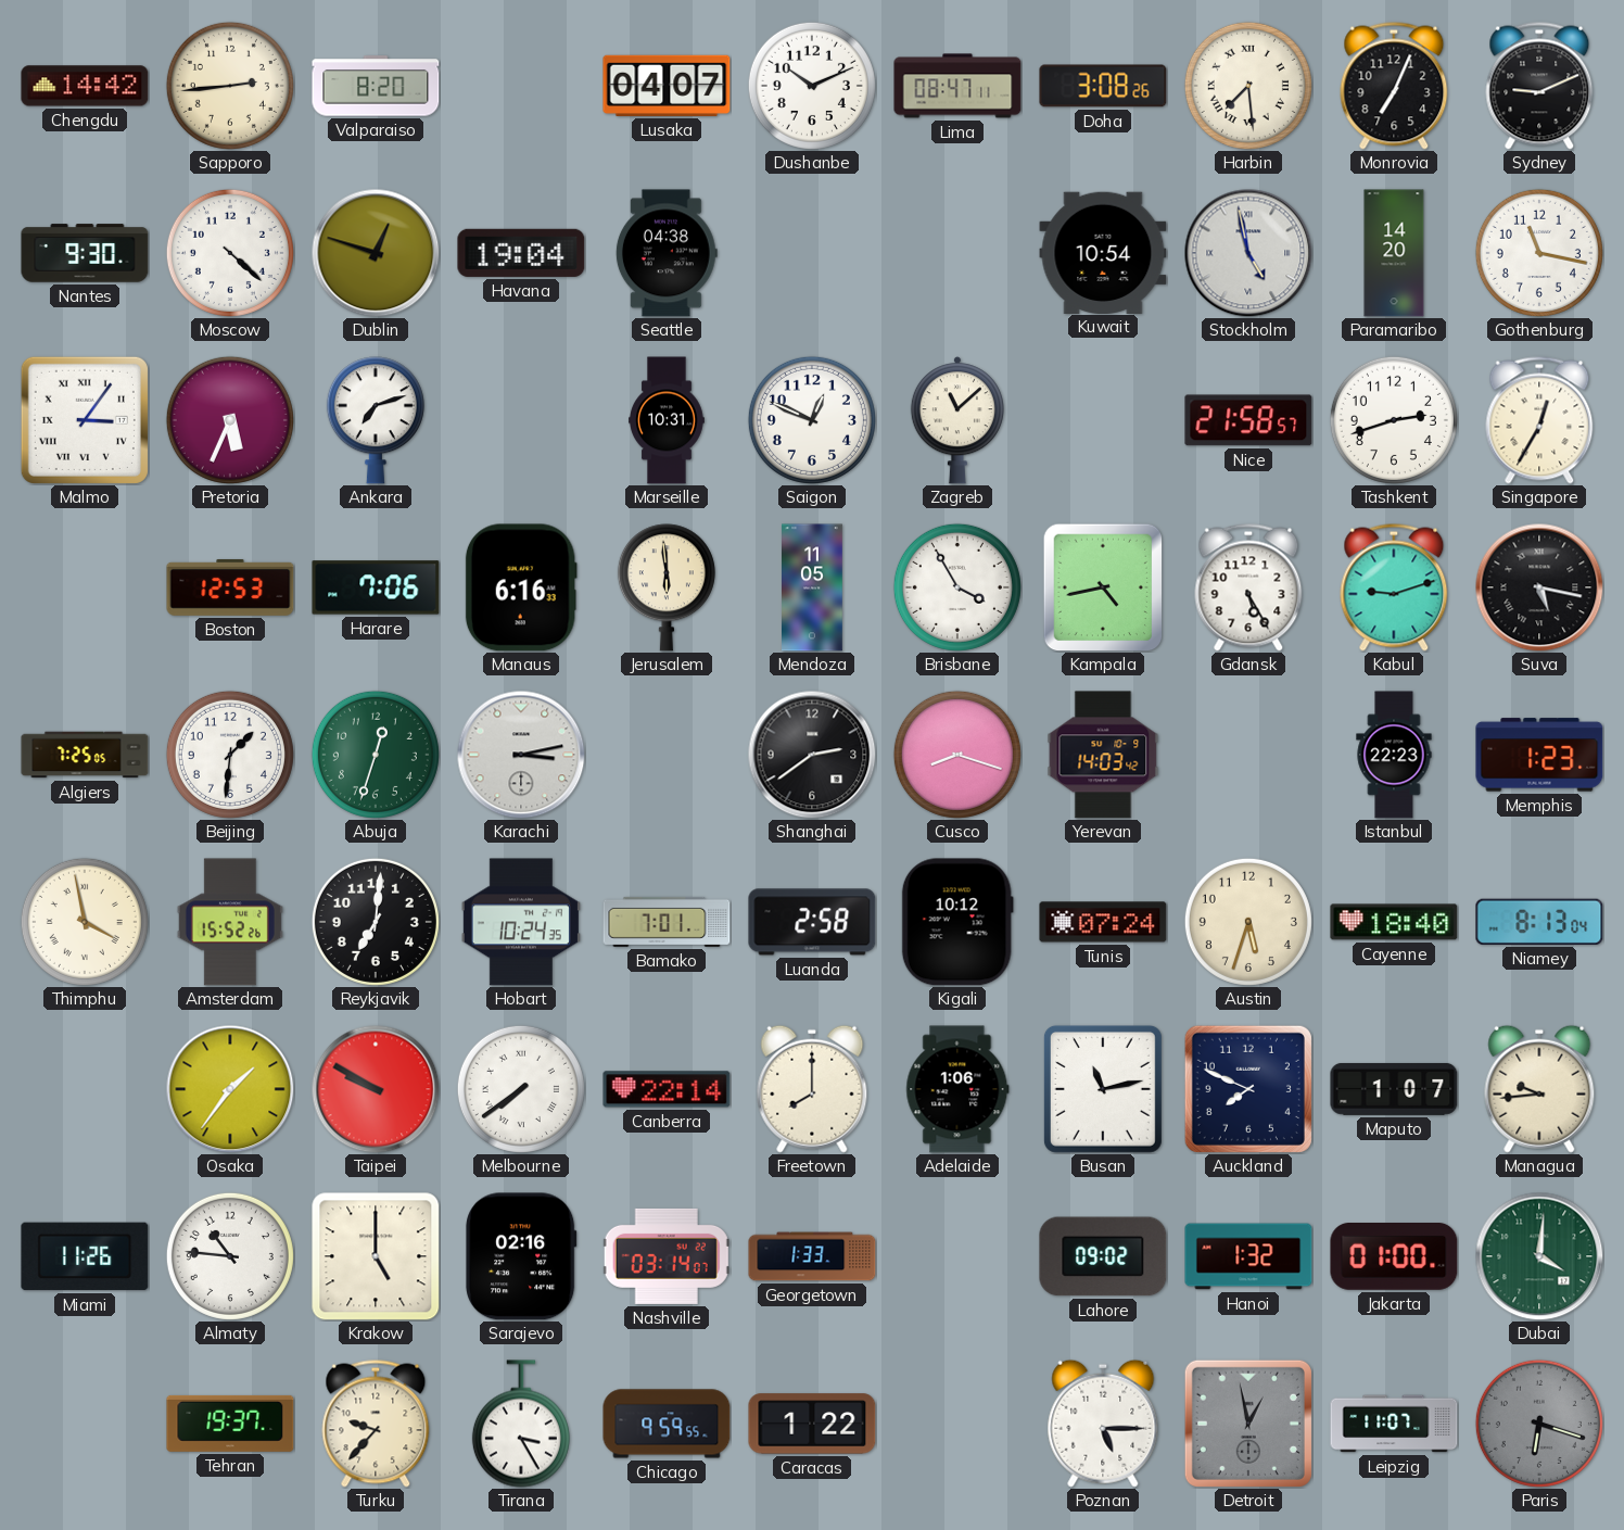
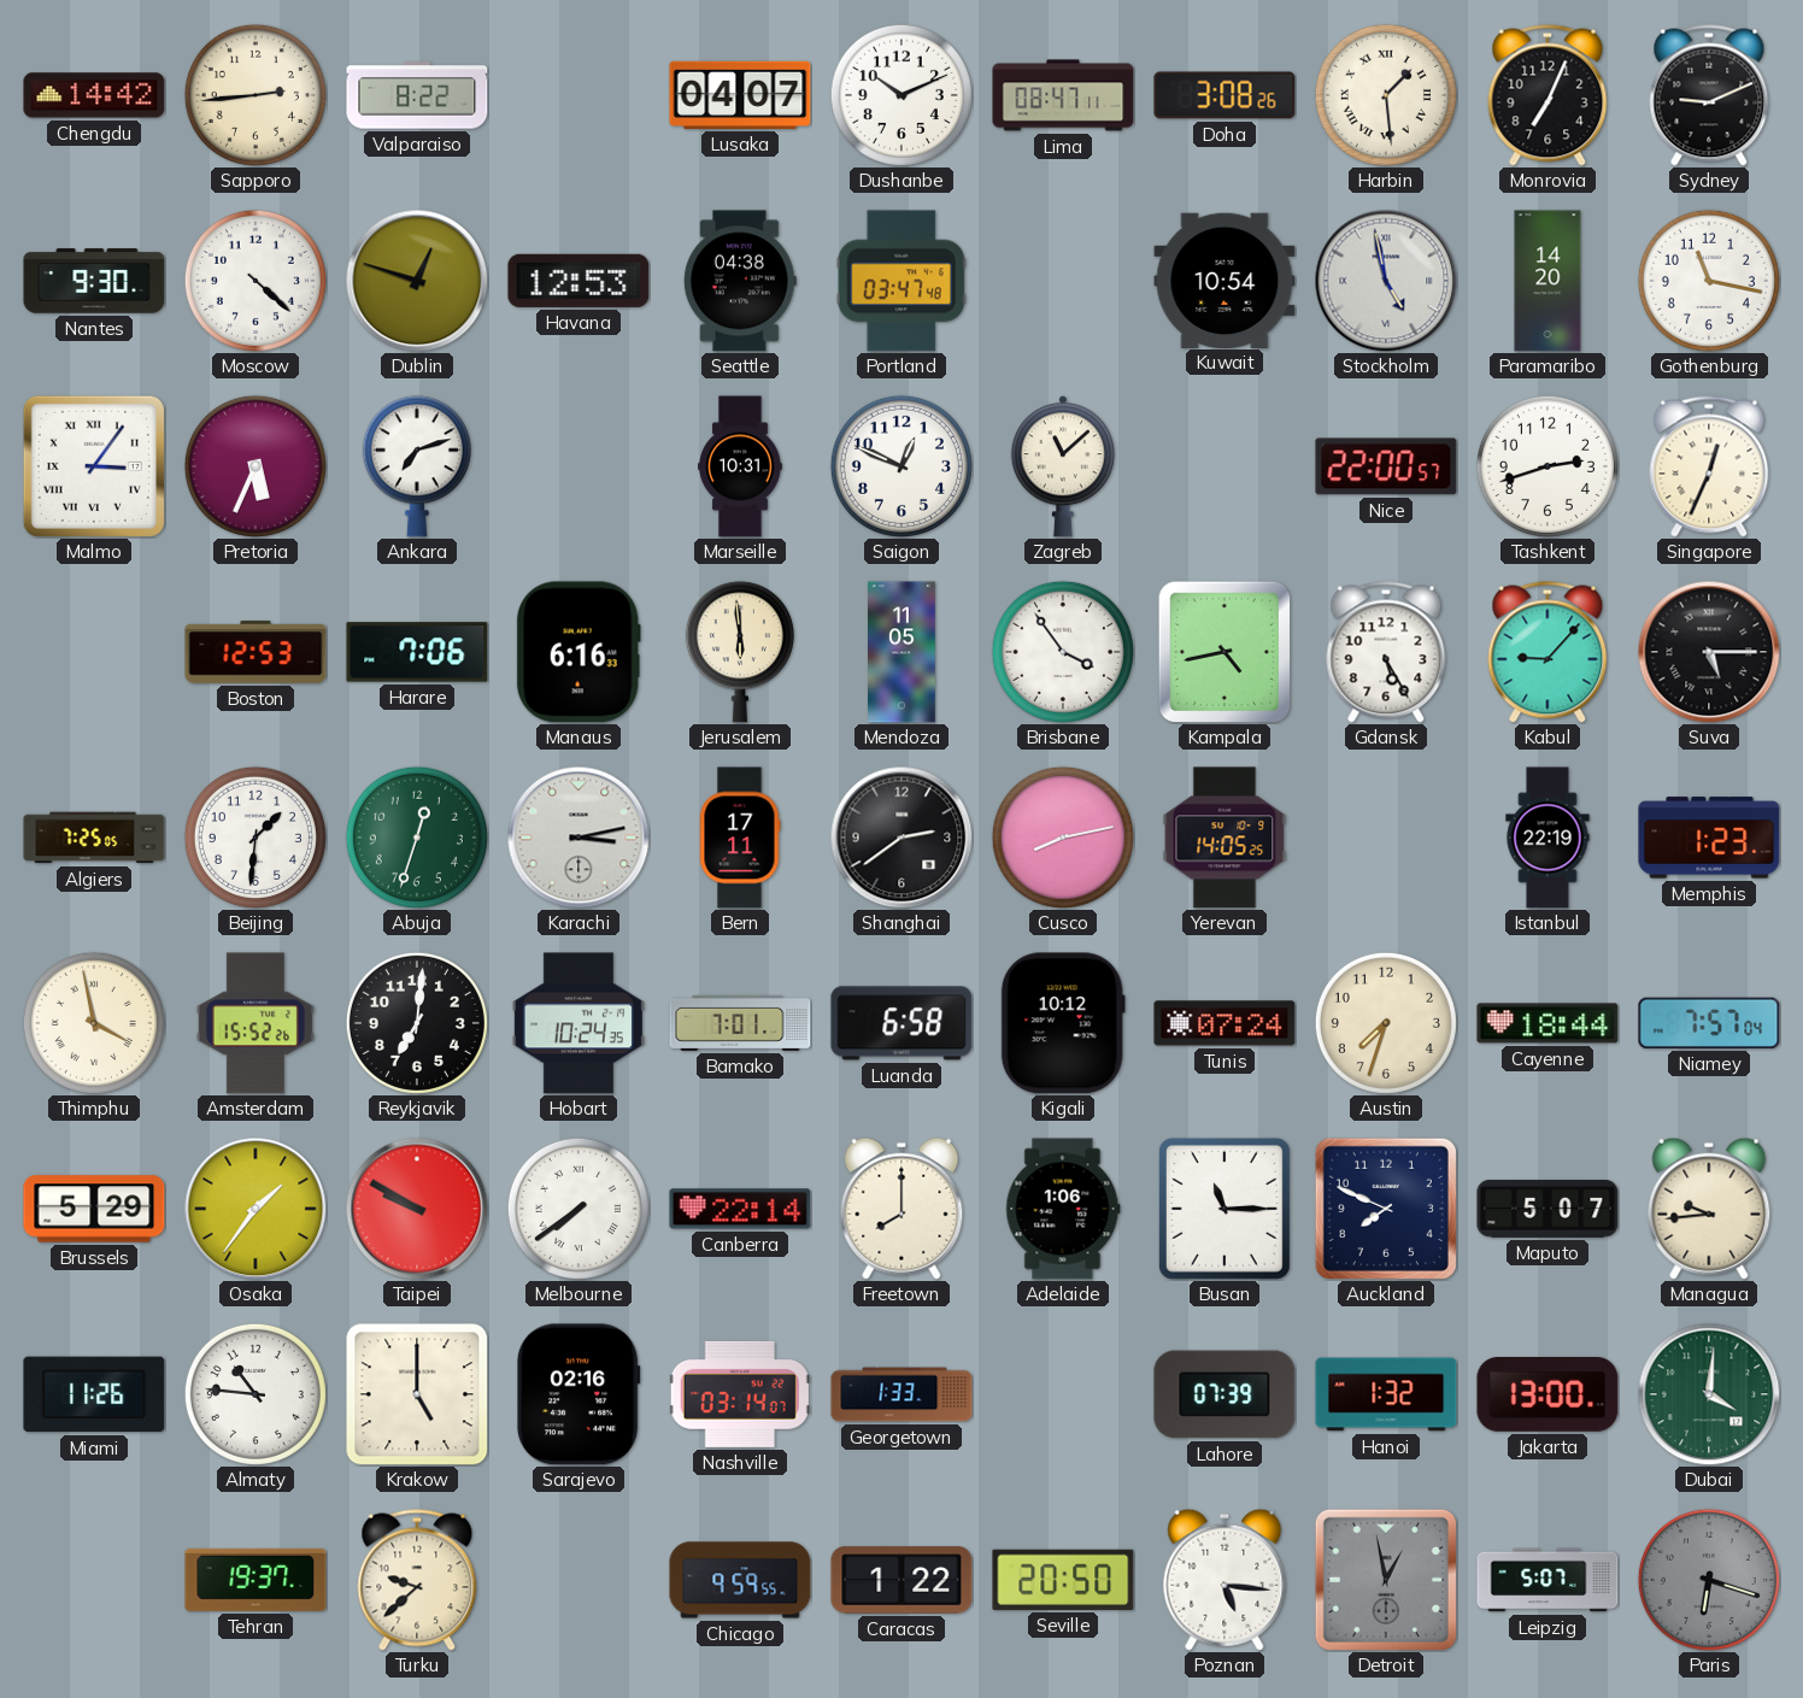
Valparaiso: 8:20 -> 8:22 (417, 95)
Harbin: 7:29 -> 1:29 (1386, 95)
Havana: 19:04 -> 12:53 (579, 281)
Portland: none -> 03:47 (902, 281)
Nice: 21:58 -> 22:00 (1386, 466)
Singapore: 12:35 -> 12:34 (1709, 466)
Brisbane: 3:55 -> 3:54 (1063, 652)
Kabul: 9:12 -> 9:07 (1547, 652)
Suva: 5:17 -> 5:15 (1709, 652)
Bern: none -> 17:11 (740, 838)
Cusco: 8:18 -> 8:13 (1063, 838)
Yerevan: 14:03 -> 14:05 (1224, 838)
Istanbul: 22:23 -> 22:19 (1547, 838)
Luanda: 2:58 -> 6:58 (902, 1023)
Austin: 5:33 -> 7:33 (1386, 1023)
Cayenne: 18:40 -> 18:44 (1547, 1023)
Niamey: 8:13 -> 7:57 (1709, 1023)
Brussels: none -> 5:29 (94, 1209)
Busan: 11:13 -> 11:15 (1224, 1209)
Maputo: 1:07 -> 5:07 (1547, 1209)
Lahore: 09:02 -> 07:39 (1224, 1394)
Jakarta: 01:00 -> 13:00 (1547, 1396)
Turku: 9:37 -> 9:38 (417, 1580)
Tirana: 3:25 -> none (521, 1424)
Seville: none -> 20:50 (1063, 1580)
Poznan: 5:15 -> 5:16 (1224, 1580)
Leipzig: 11:07 -> 5:07 (1547, 1580)
